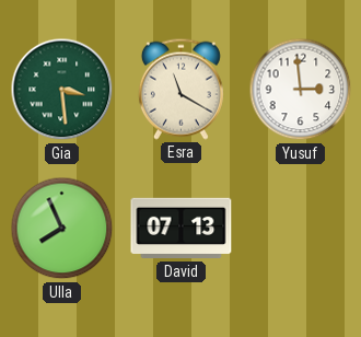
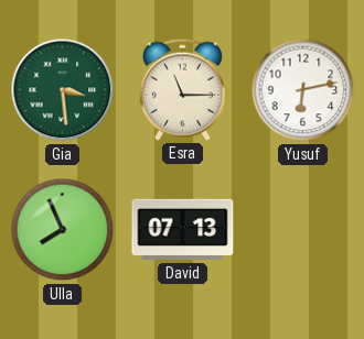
Esra: 11:20 -> 11:15 (182, 89)
Yusuf: 2:59 -> 6:13 (303, 90)
